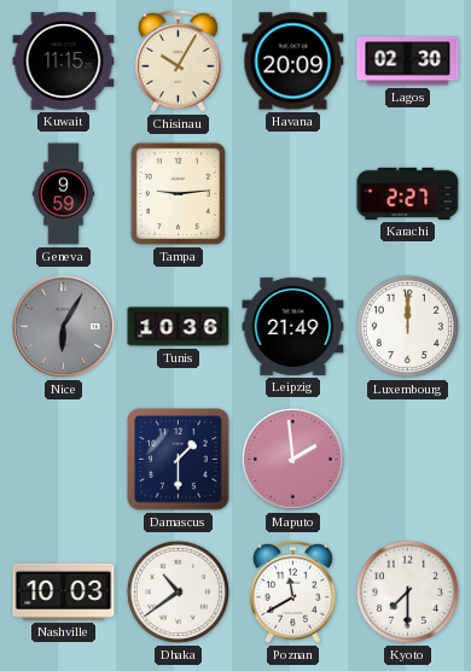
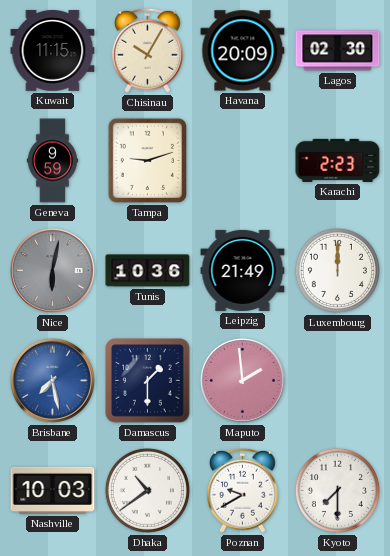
Tampa: 9:14 -> 9:12 (147, 160)
Karachi: 2:27 -> 2:23 (338, 160)
Nice: 6:05 -> 6:02 (52, 270)
Brisbane: none -> 7:28 (52, 380)
Poznan: 11:40 -> 9:40 (242, 490)
